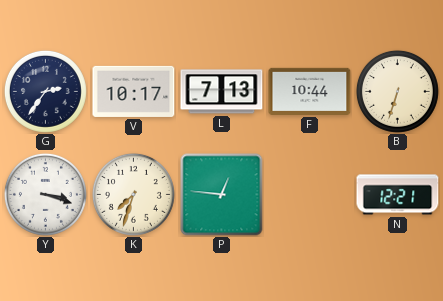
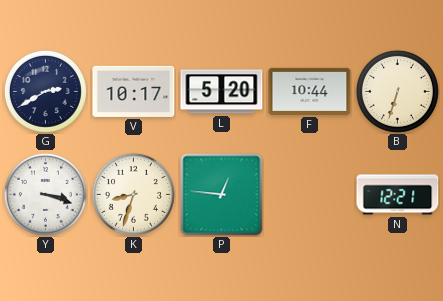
G: 2:36 -> 2:40 (45, 91)
L: 7:13 -> 5:20 (222, 92)
K: 7:33 -> 8:33 (133, 194)
